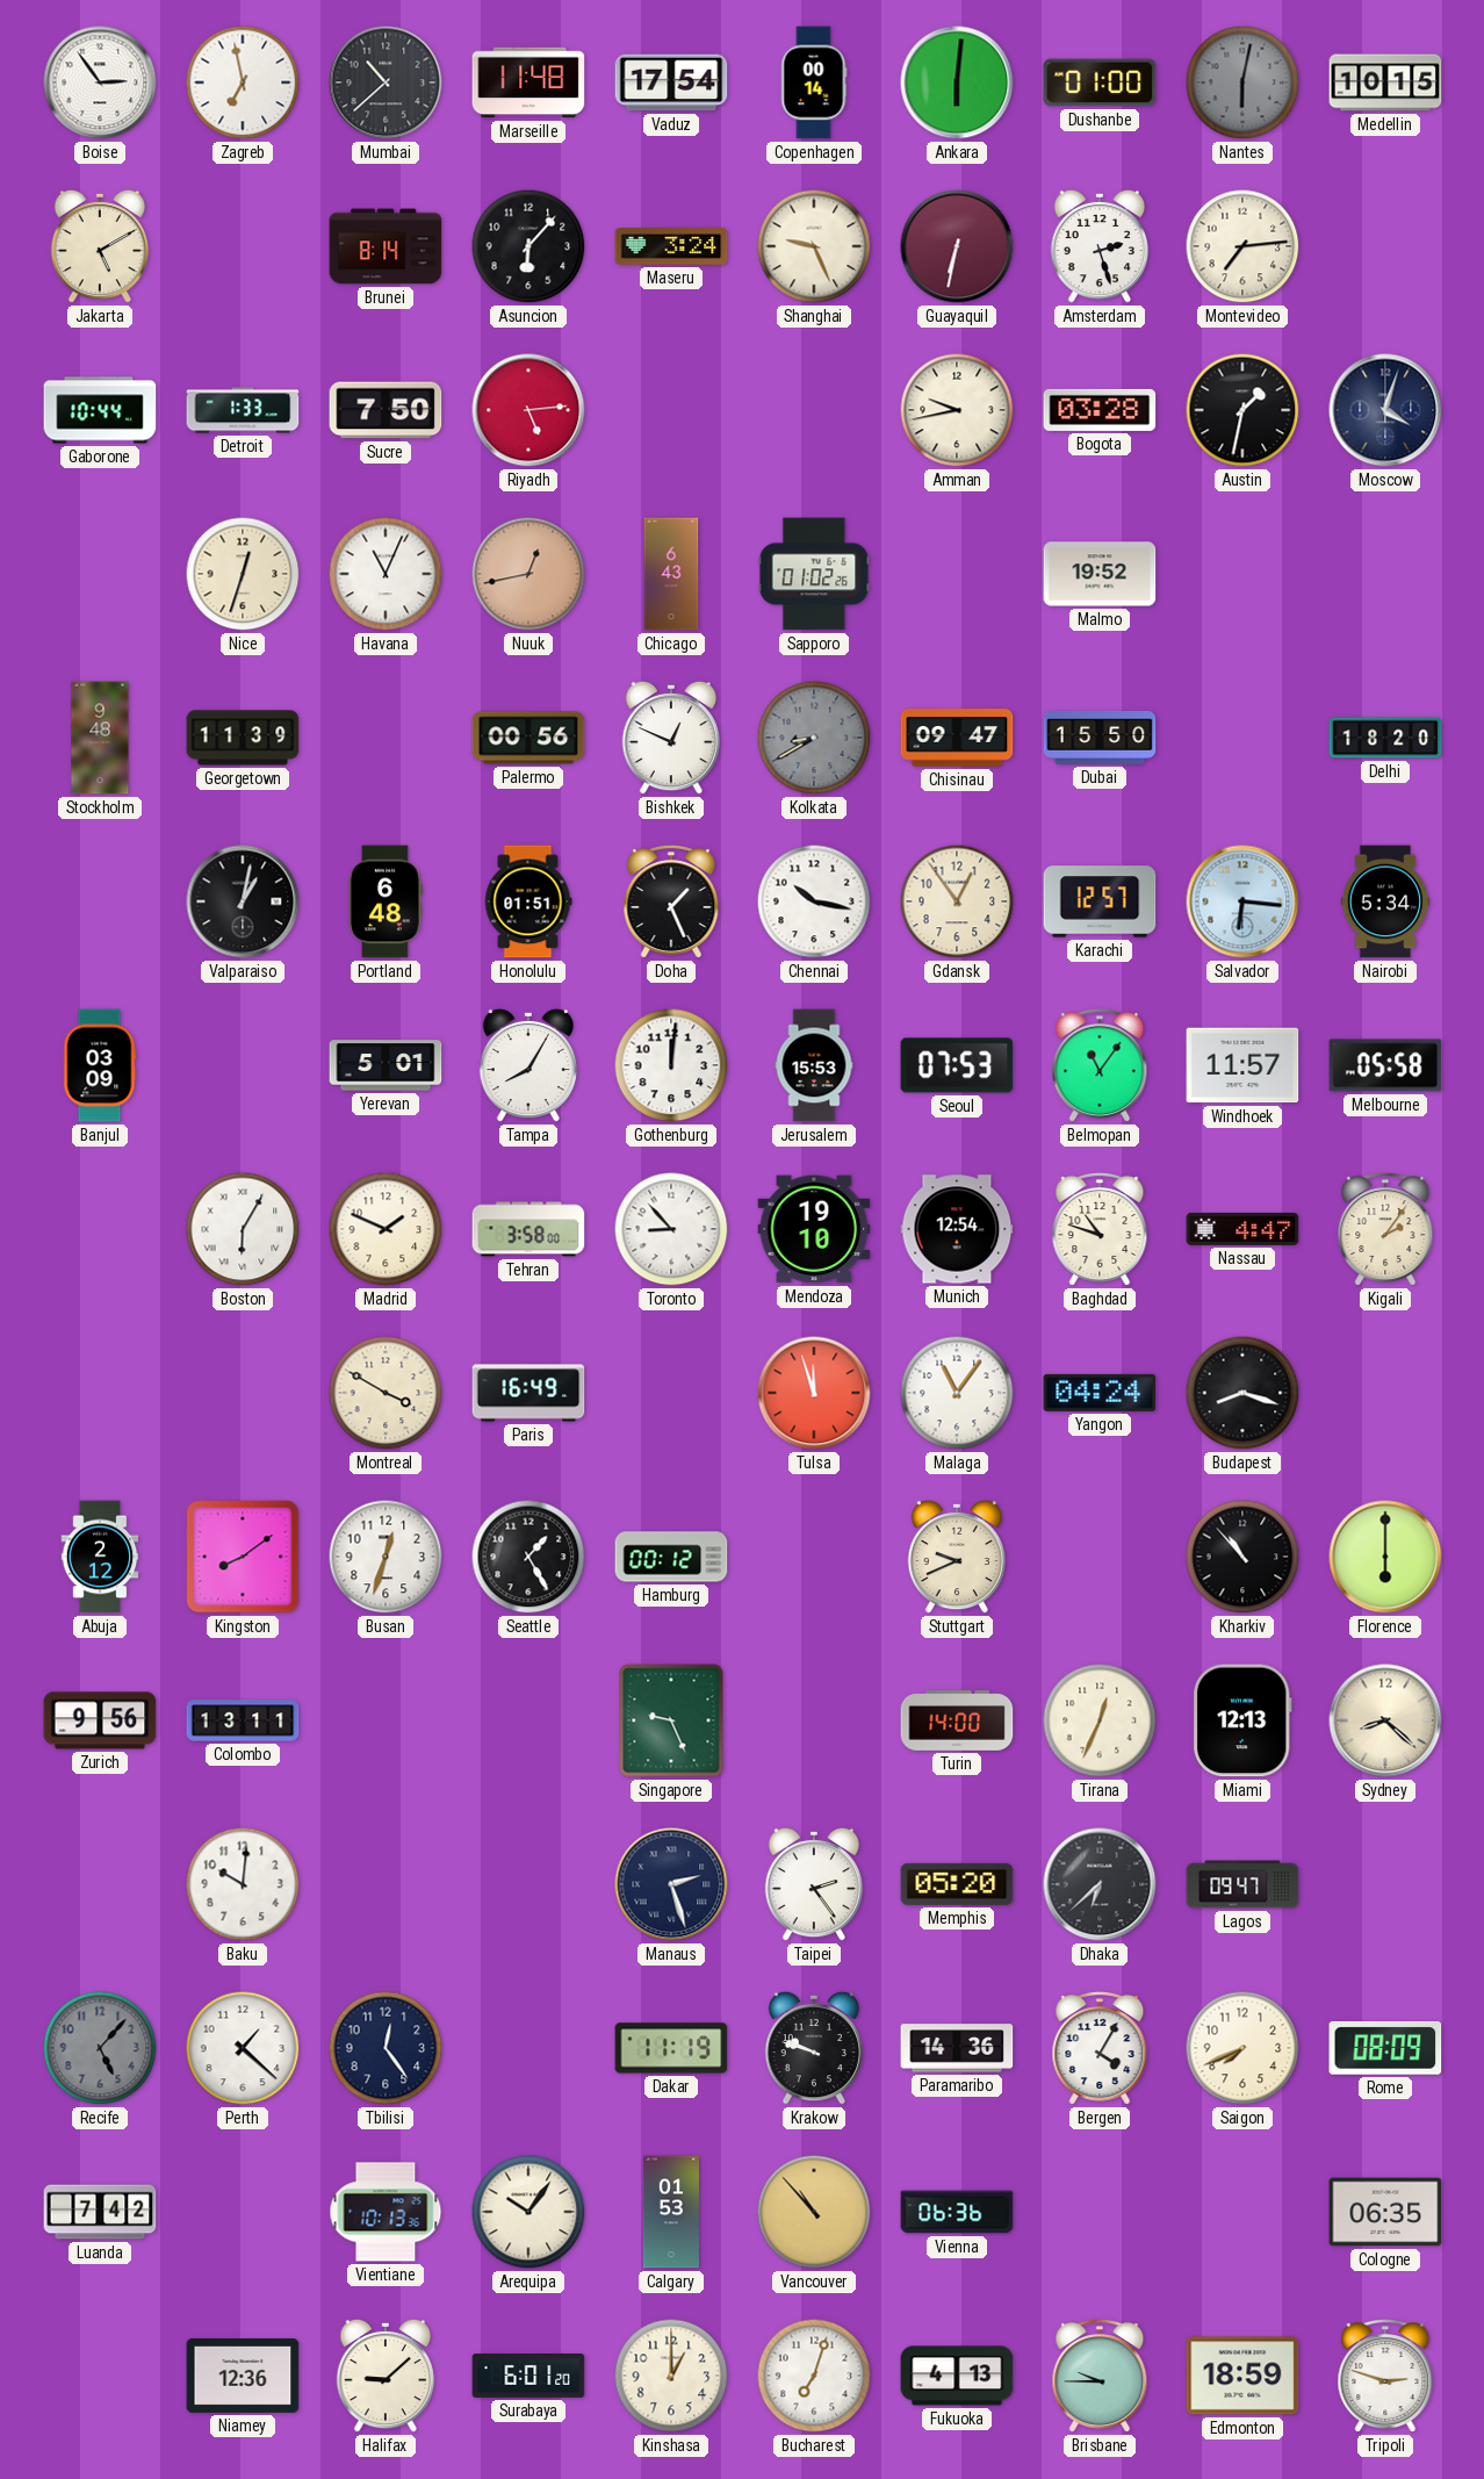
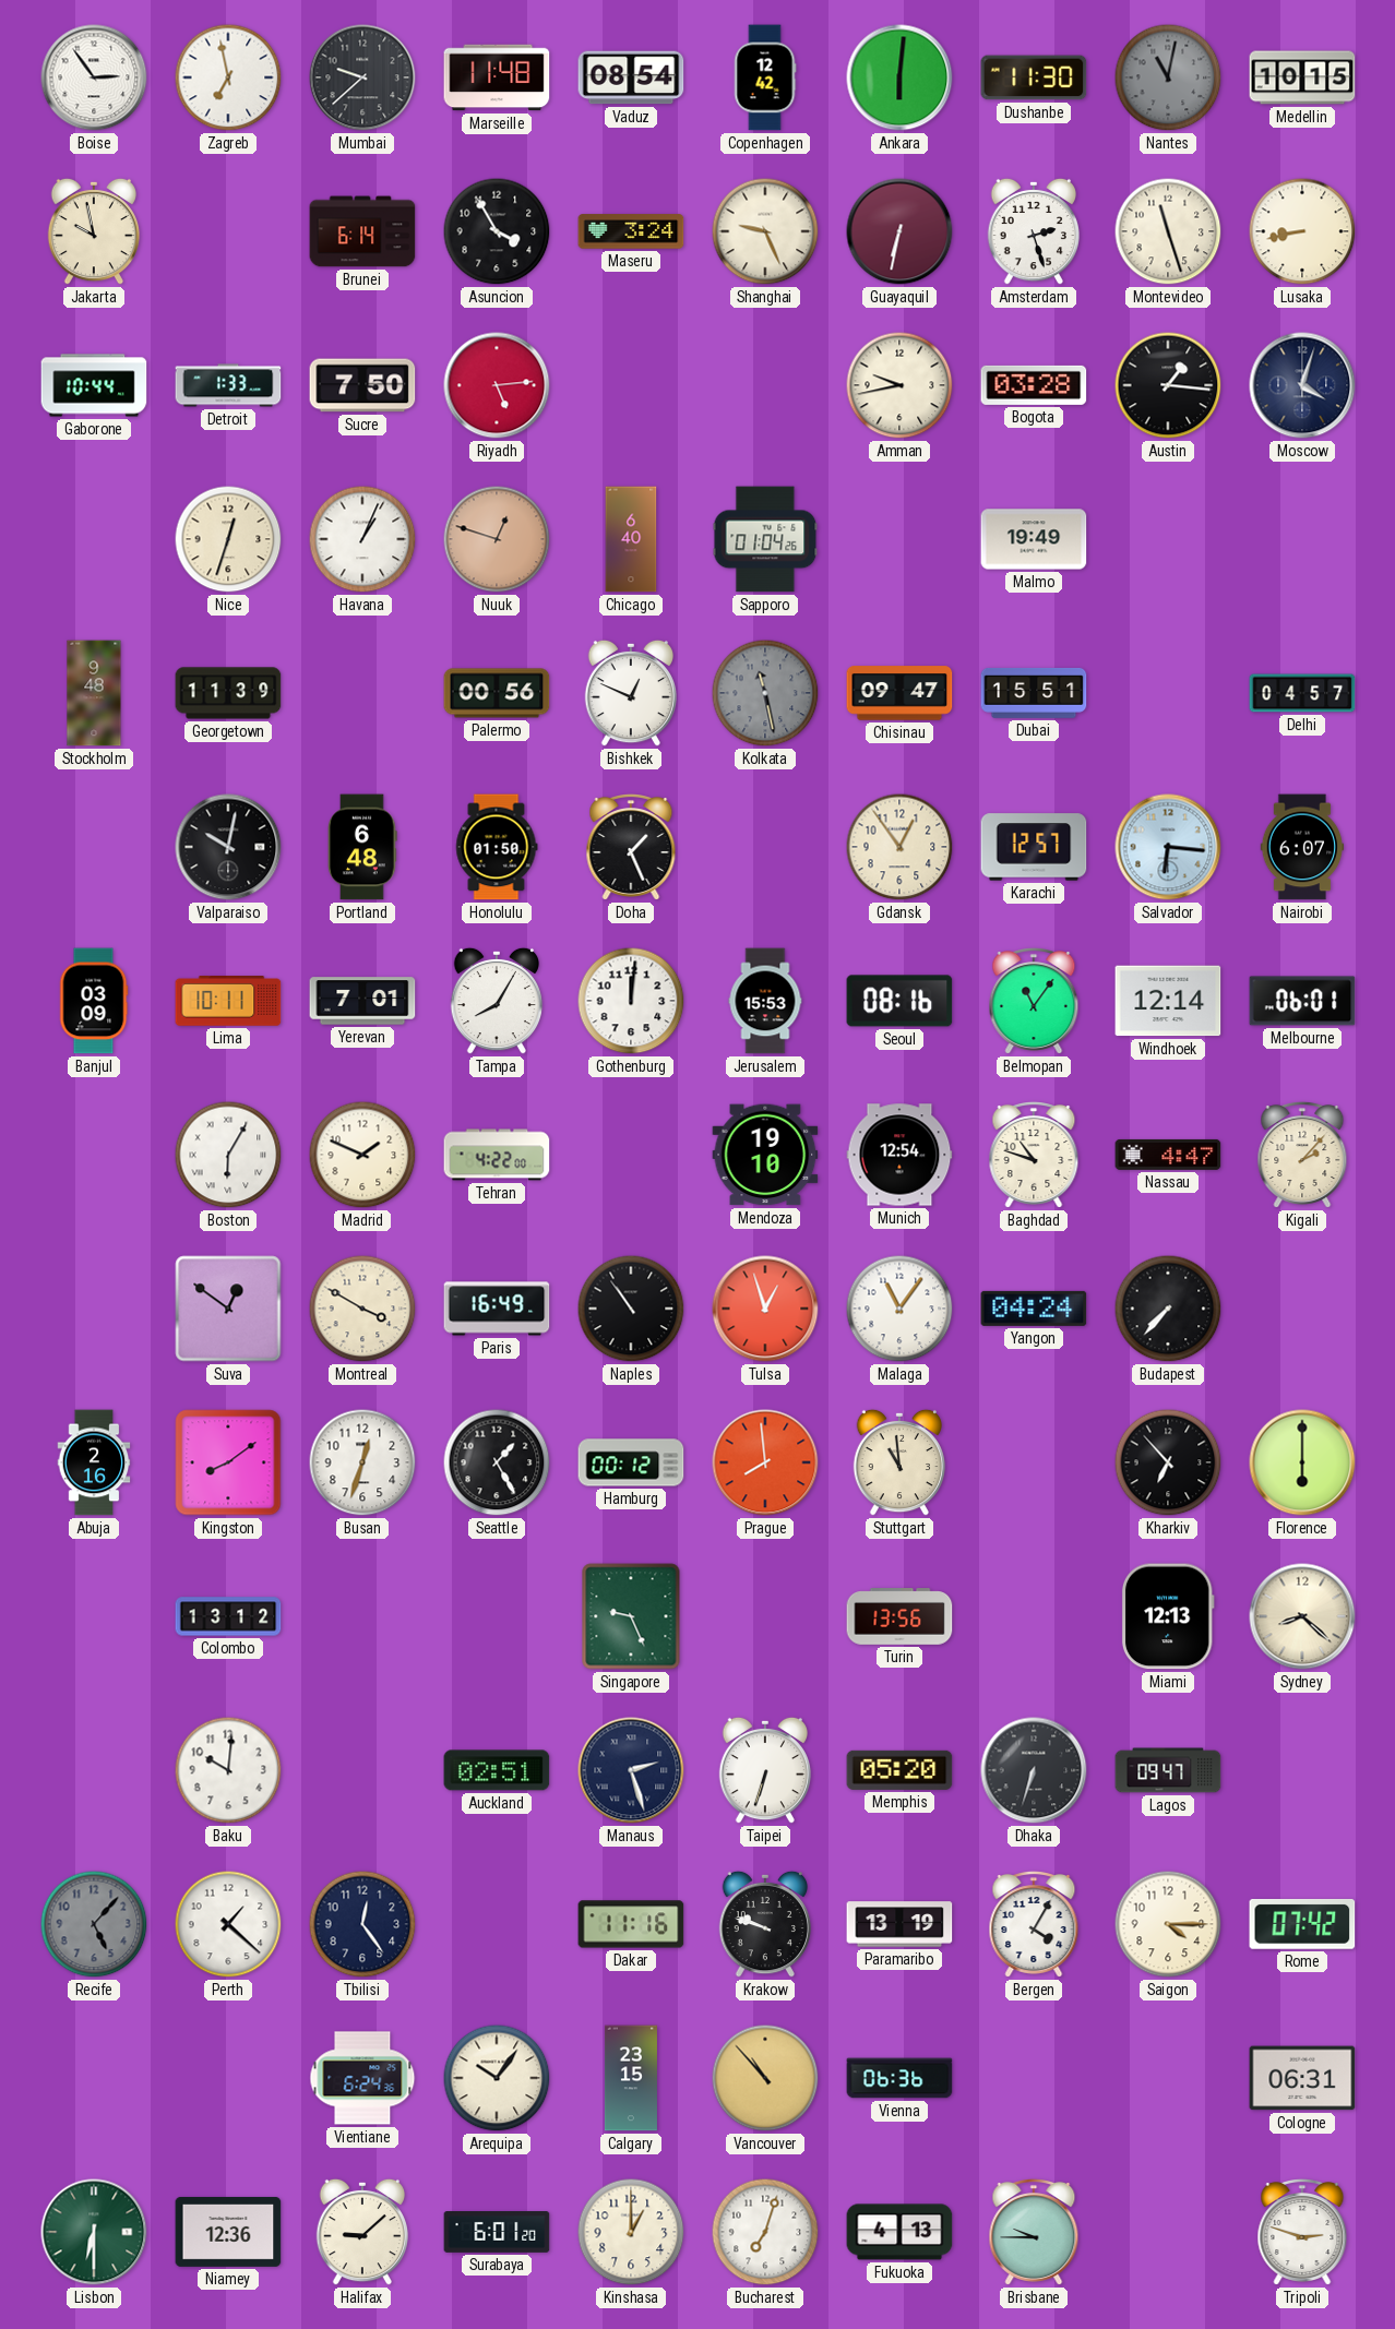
Mumbai: 10:38 -> 9:38 (362, 77)
Vaduz: 17:54 -> 08:54 (631, 77)
Copenhagen: 00:14 -> 12:42 (765, 77)
Dushanbe: 01:00 -> 11:30 (1034, 77)
Nantes: 6:02 -> 11:02 (1168, 77)
Jakarta: 5:10 -> 9:58 (94, 231)
Brunei: 8:14 -> 6:14 (362, 231)
Asuncion: 6:07 -> 3:55 (497, 231)
Montevideo: 7:14 -> 11:27 (1168, 231)
Lusaka: none -> 8:43 (1302, 231)
Austin: 1:32 -> 1:16 (1168, 385)
Havana: 11:04 -> 1:04 (362, 539)
Nuuk: 12:43 -> 12:48 (497, 539)
Chicago: 6:43 -> 6:40 (631, 539)
Sapporo: 01:02 -> 01:04 (765, 539)
Malmo: 19:52 -> 19:49 (1034, 539)
Kolkata: 8:40 -> 11:28 (765, 693)
Dubai: 15:50 -> 15:51 (1034, 693)
Delhi: 18:20 -> 04:57 (1302, 693)
Valparaiso: 1:02 -> 10:02 (228, 847)
Honolulu: 01:51 -> 01:50 (497, 847)
Chennai: 10:17 -> none (814, 901)
Nairobi: 5:34 -> 6:07 (1302, 847)
Lima: none -> 10:11 (228, 1001)
Yerevan: 5:01 -> 7:01 (362, 1001)
Seoul: 07:53 -> 08:16 (899, 1001)
Windhoek: 11:57 -> 12:14 (1168, 1001)
Melbourne: 05:58 -> 06:01 (1302, 1001)
Tehran: 3:58 -> 4:22 (497, 1155)
Toronto: 8:53 -> none (671, 1229)
Kigali: 2:06 -> 2:07 (1302, 1156)
Suva: none -> 12:51 (228, 1309)
Naples: none -> 10:54 (631, 1309)
Tulsa: 11:57 -> 12:57 (765, 1309)
Budapest: 8:18 -> 7:37 (1168, 1309)
Abuja: 2:12 -> 2:16 (94, 1462)
Prague: none -> 7:59 (765, 1462)
Stuttgart: 9:41 -> 10:59 (899, 1462)
Kharkiv: 10:53 -> 6:53 (1168, 1462)
Zurich: 9:56 -> none (100, 1720)
Colombo: 13:11 -> 13:12 (228, 1616)
Turin: 14:00 -> 13:56 (899, 1616)
Tirana: 12:34 -> none (1100, 1720)
Auckland: none -> 02:51 (497, 1770)
Taipei: 2:24 -> 6:33 (765, 1770)
Dhaka: 6:38 -> 6:33 (1034, 1770)
Dakar: 11:19 -> 11:16 (631, 1924)
Paramaribo: 14:36 -> 13:19 (899, 1924)
Saigon: 7:41 -> 4:15 (1168, 1924)
Rome: 08:09 -> 07:42 (1302, 1924)
Luanda: 7:42 -> none (100, 2212)
Vientiane: 10:13 -> 6:24 (362, 2078)
Calgary: 01:53 -> 23:15 (631, 2078)
Cologne: 06:35 -> 06:31 (1302, 2078)
Lisbon: none -> 6:30 (94, 2232)
Edmonton: 18:59 -> none (1242, 2376)
